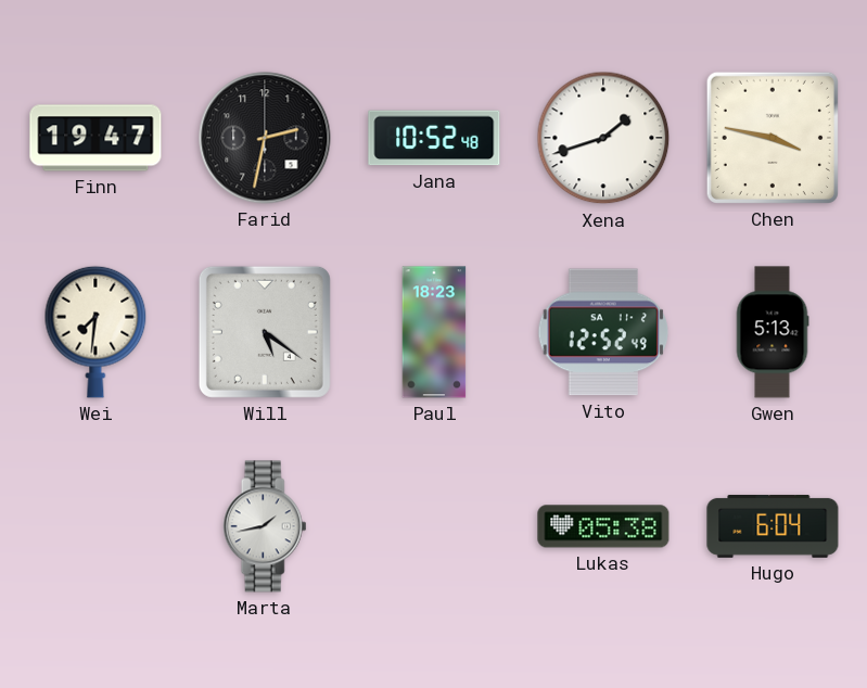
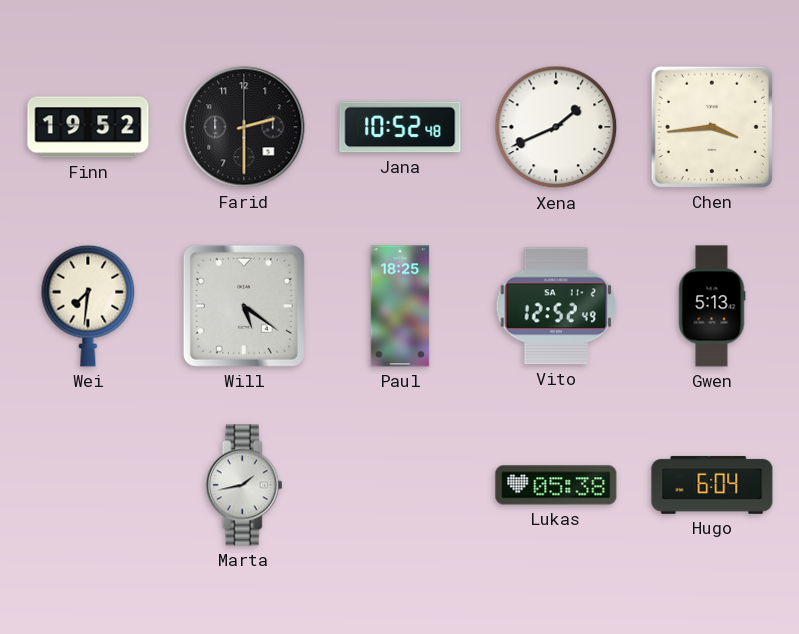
Finn: 19:47 -> 19:52 (88, 127)
Farid: 2:32 -> 2:30 (244, 127)
Xena: 1:42 -> 1:41 (556, 127)
Chen: 3:47 -> 3:44 (712, 127)
Paul: 18:23 -> 18:25 (400, 306)
